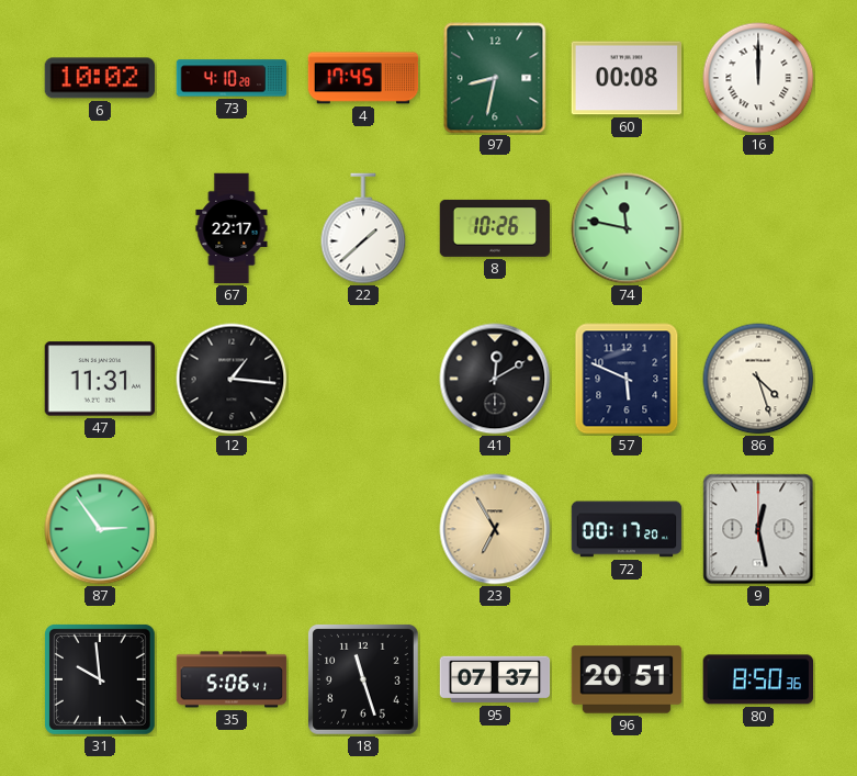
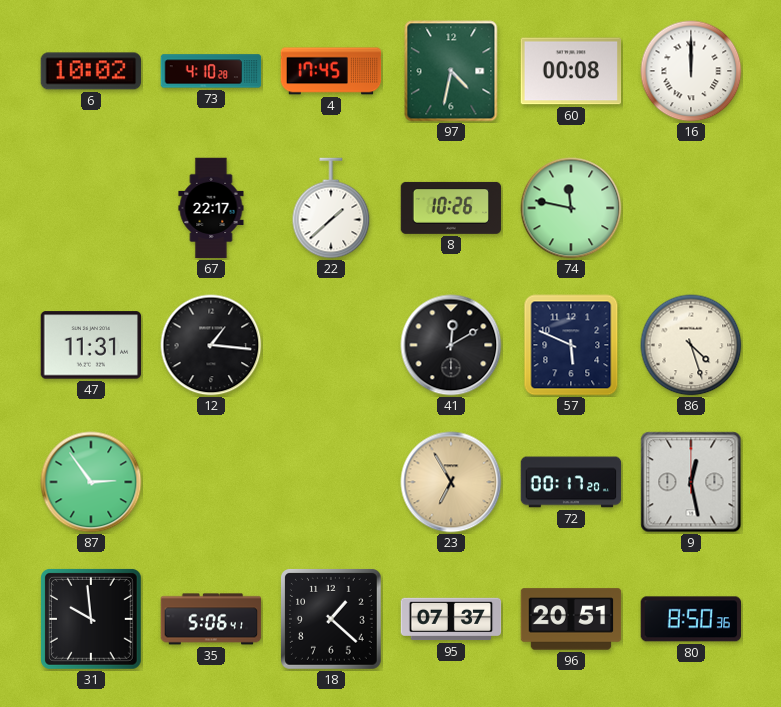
97: 8:32 -> 4:32 (451, 71)
18: 11:27 -> 1:22 (331, 619)
